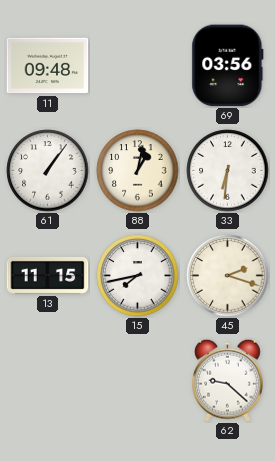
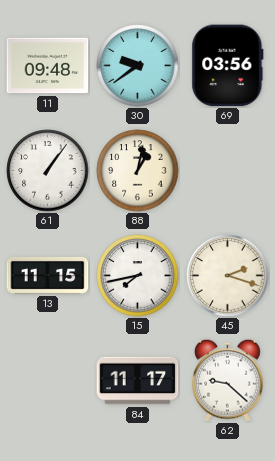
30: none -> 9:39 (138, 66)
33: 6:31 -> none (228, 171)
84: none -> 11:17 (138, 381)
